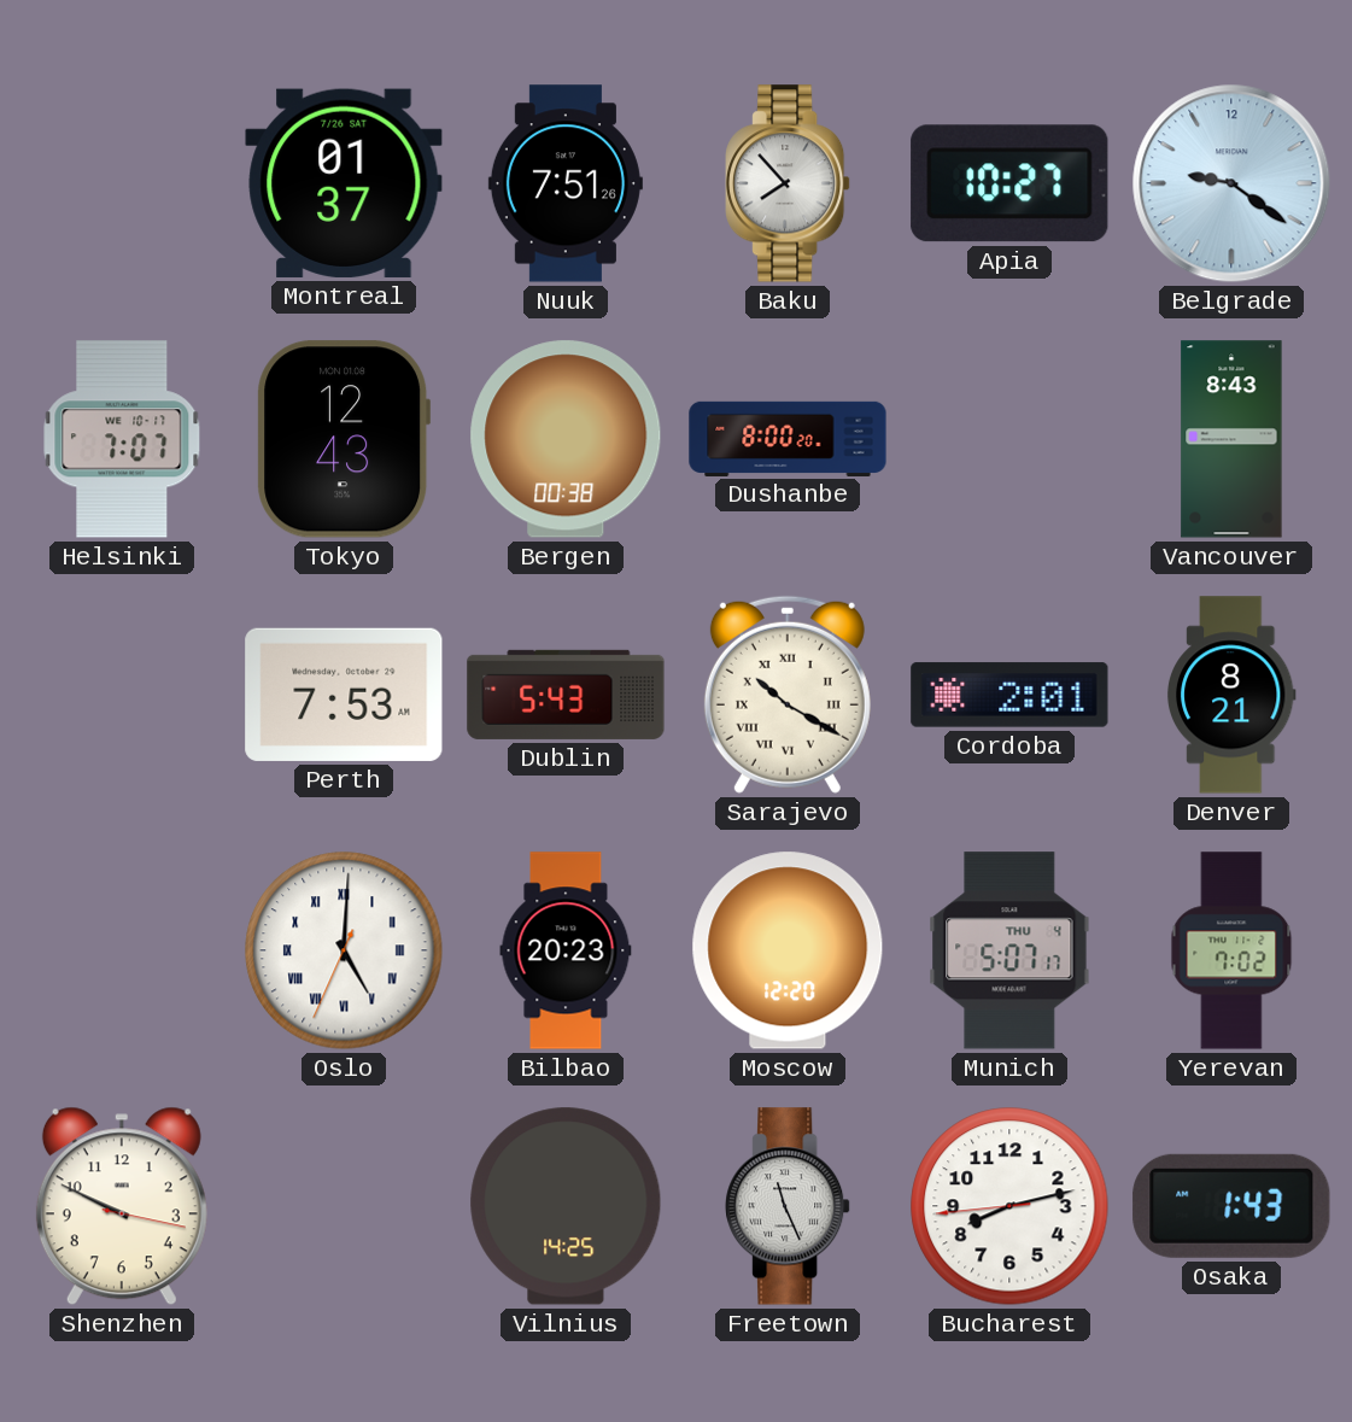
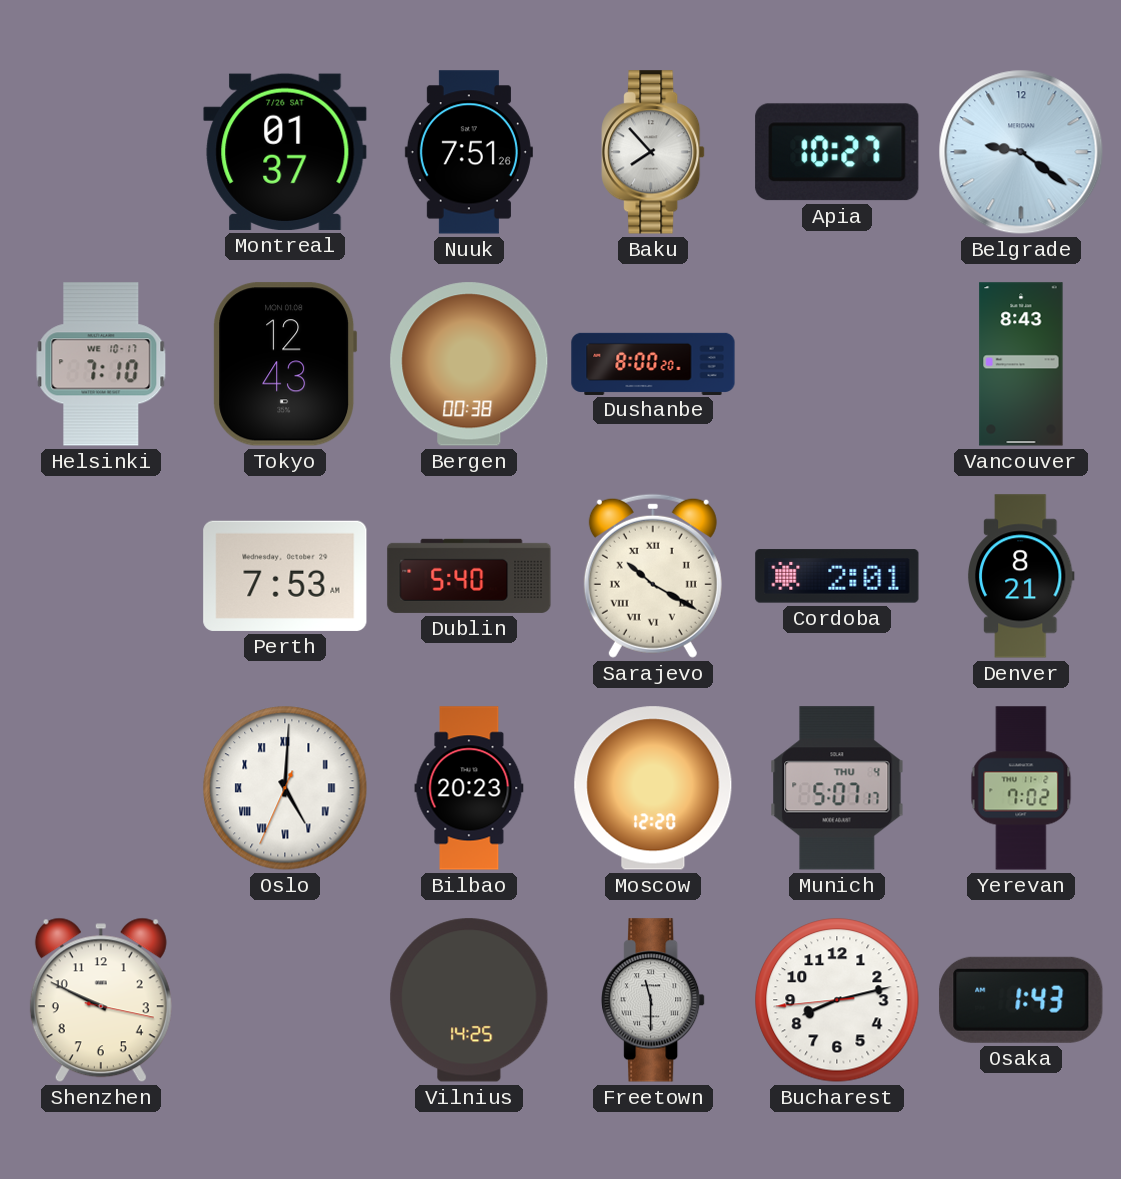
Helsinki: 7:07 -> 7:10 (101, 364)
Dublin: 5:43 -> 5:40 (469, 576)
Freetown: 11:26 -> 11:30 (653, 1000)
